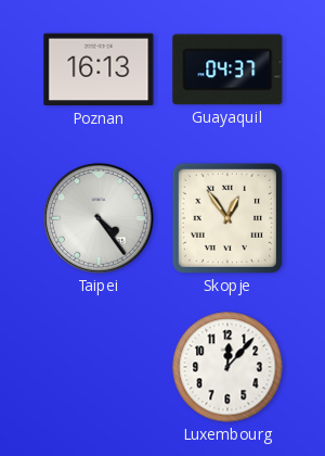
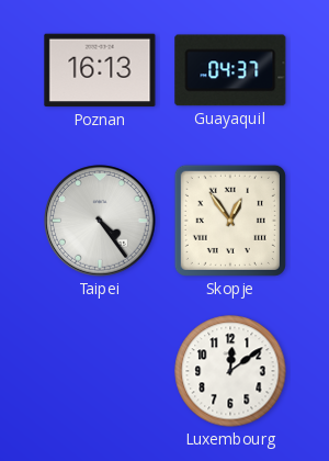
Luxembourg: 12:07 -> 12:09 (230, 371)
